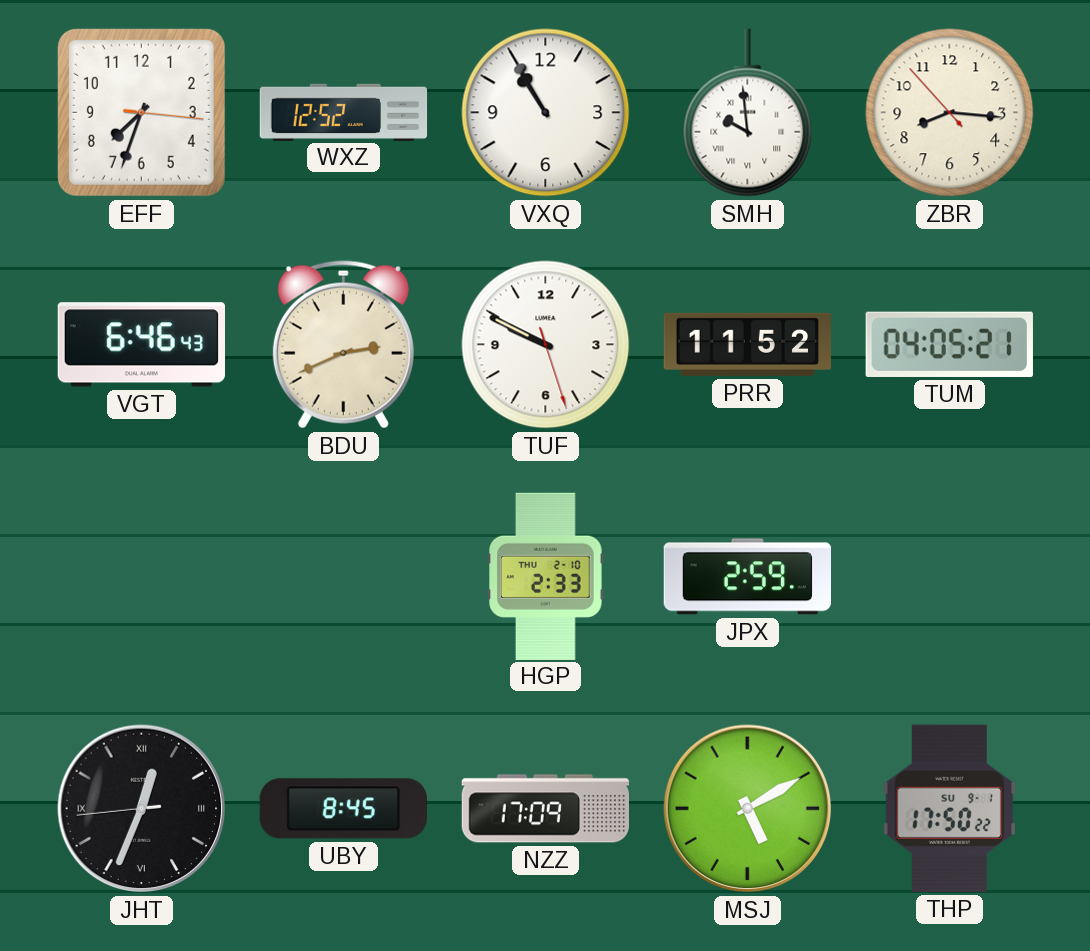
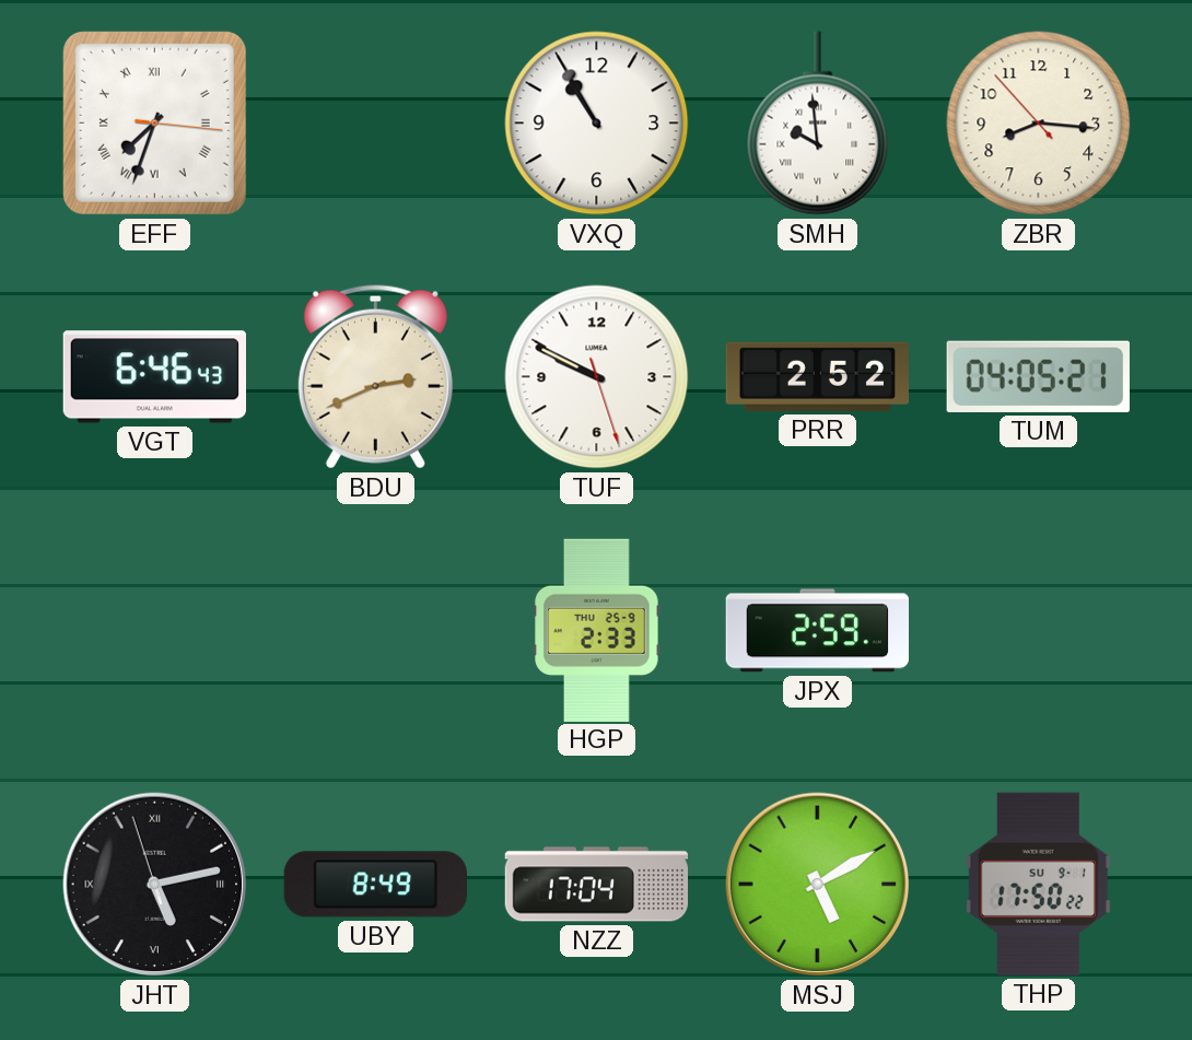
EFF numerals: Arabic -> Roman (154, 122)
WXZ: 12:52 -> none (344, 112)
PRR: 11:52 -> 2:52 (817, 376)
HGP date: THU 2-10 -> THU 25-9 (597, 630)
JHT: 12:33 -> 5:12 (155, 885)
UBY: 8:45 -> 8:49 (375, 885)
NZZ: 17:09 -> 17:04 (596, 885)
